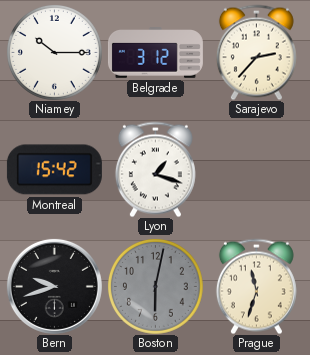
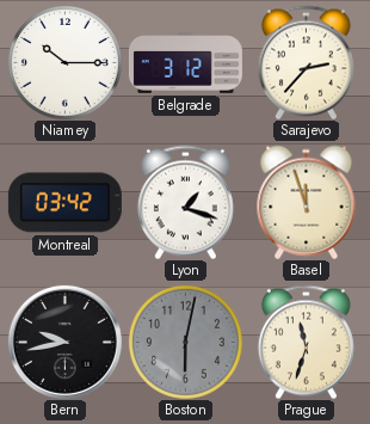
Montreal: 15:42 -> 03:42 (64, 203)
Basel: none -> 11:57 (307, 202)
Bern: 9:42 -> 9:43 (64, 342)
